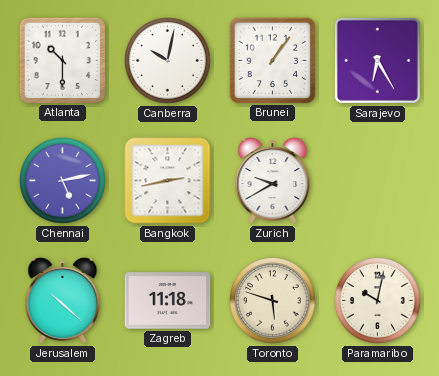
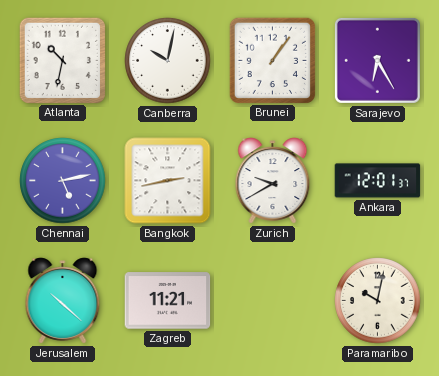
Atlanta: 10:30 -> 10:32 (62, 60)
Ankara: none -> 12:01 (378, 181)
Zagreb: 11:18 -> 11:21 (168, 301)
Toronto: 5:48 -> none (273, 301)
